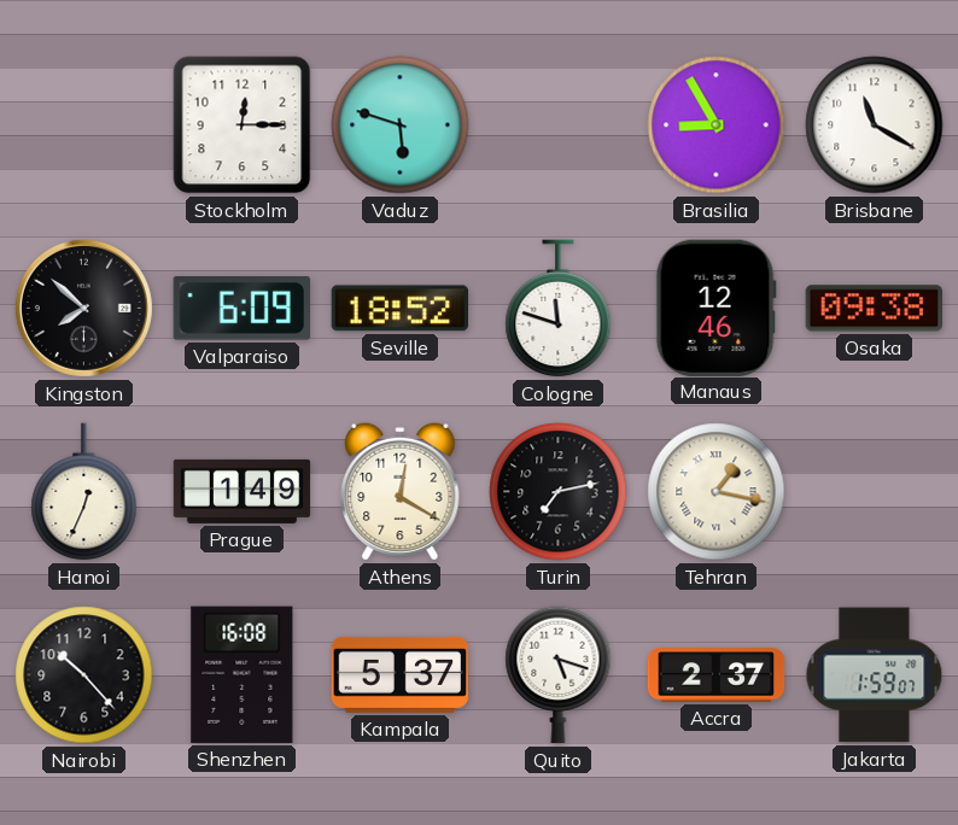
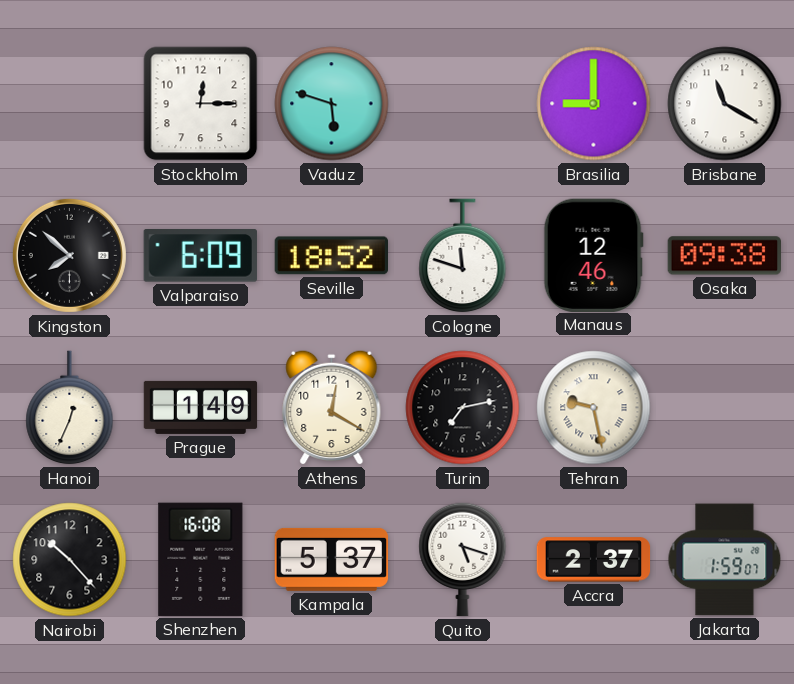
Brasilia: 8:55 -> 9:00 (594, 104)
Tehran: 1:17 -> 9:28 (594, 408)
